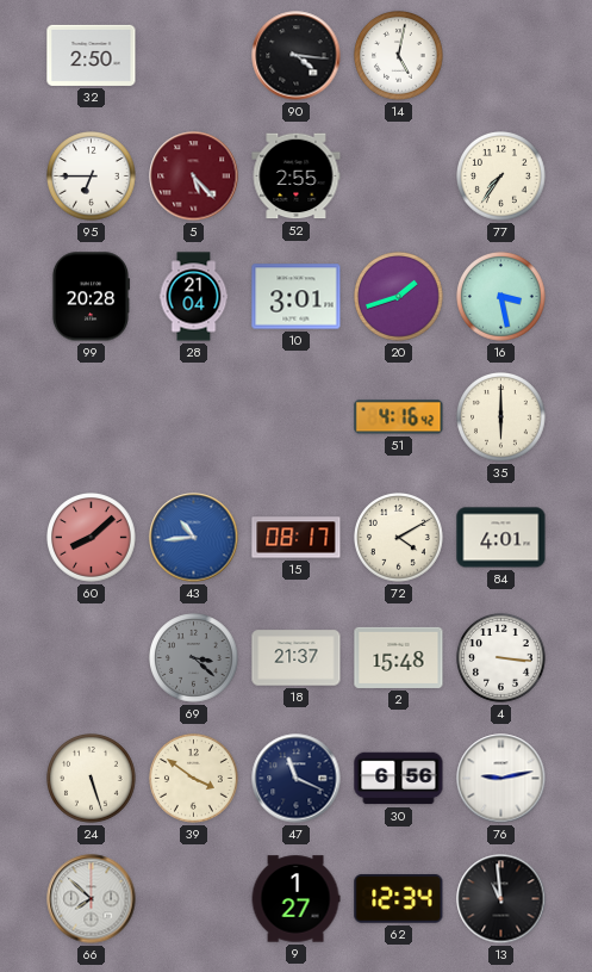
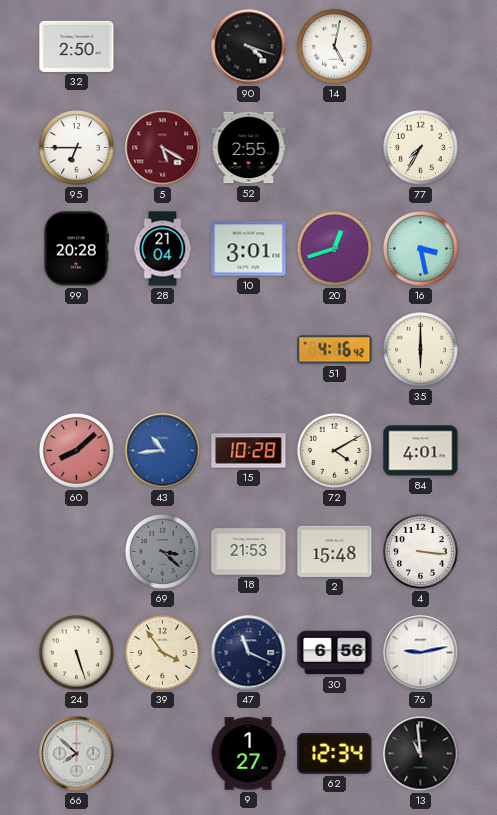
90: 4:16 -> 4:18 (249, 47)
5: 5:23 -> 5:20 (163, 148)
77: 7:36 -> 7:35 (421, 148)
20: 1:42 -> 12:42 (335, 249)
15: 08:17 -> 10:28 (249, 451)
18: 21:37 -> 21:53 (249, 552)
39: 3:51 -> 3:54 (163, 653)
